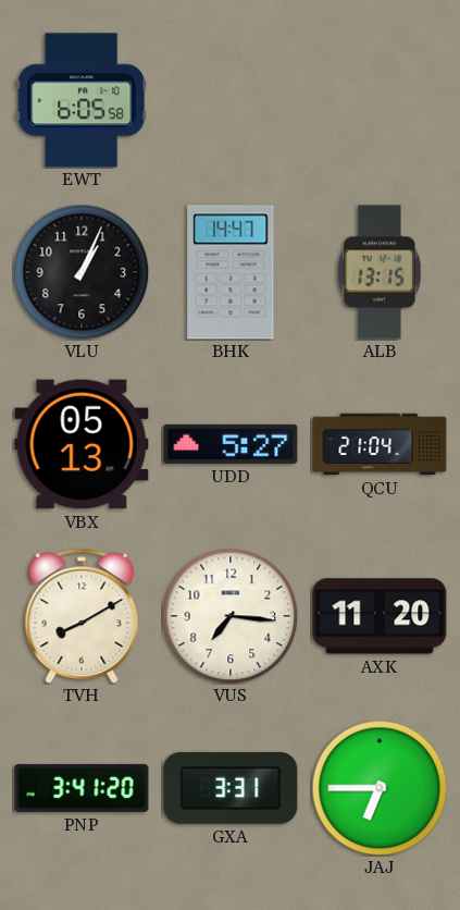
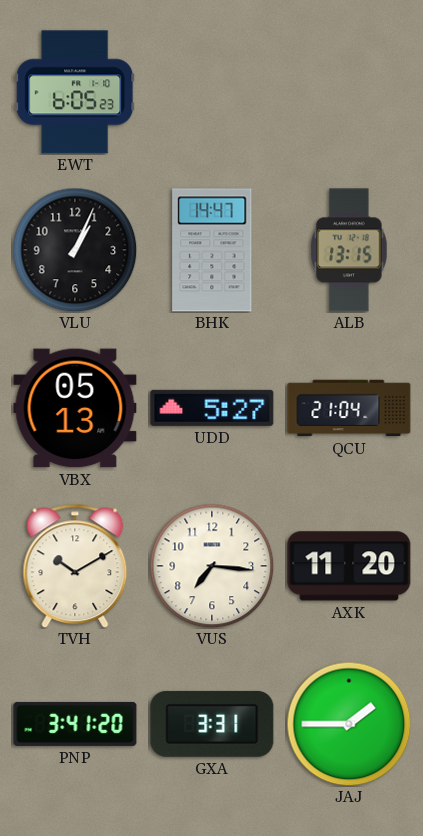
EWT: 6:05:58 -> 6:05:23 (75, 92)
TVH: 8:10 -> 10:10 (75, 566)
JAJ: 6:45 -> 1:45 (349, 724)
